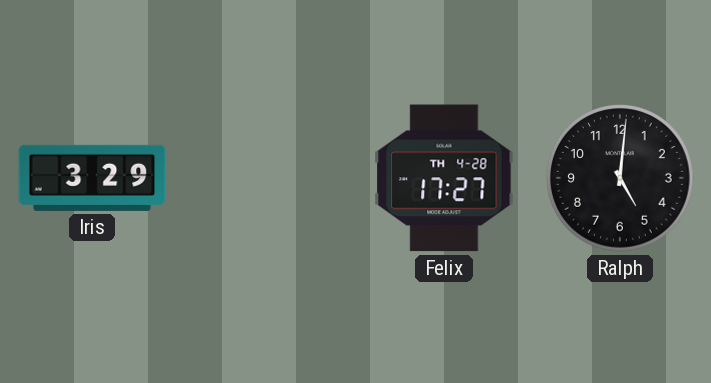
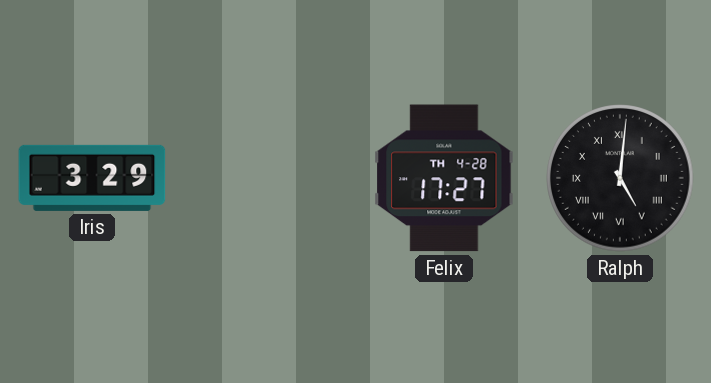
Ralph numerals: Arabic -> Roman (621, 179)
